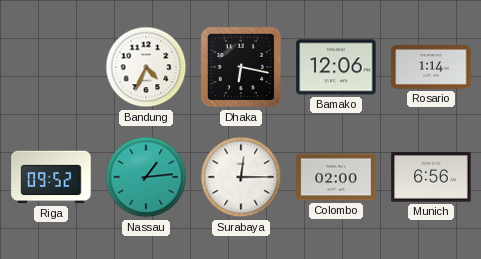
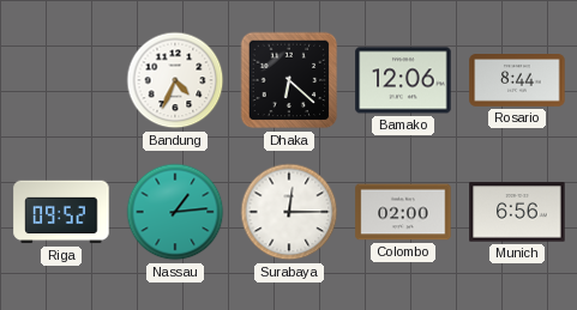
Dhaka: 6:17 -> 6:22 (289, 80)
Rosario: 1:14 -> 8:44 (517, 81)
